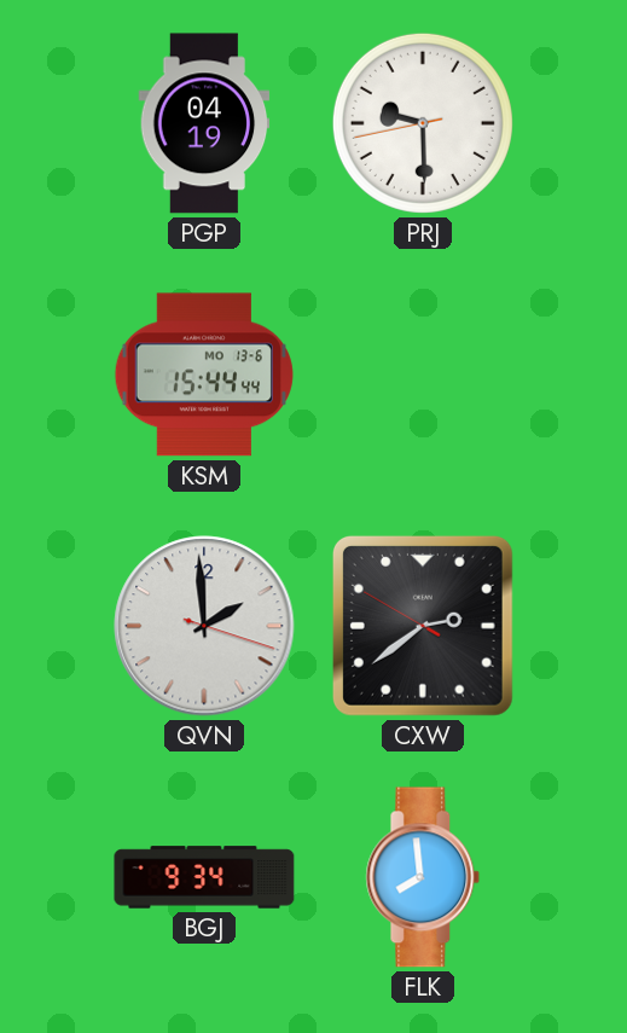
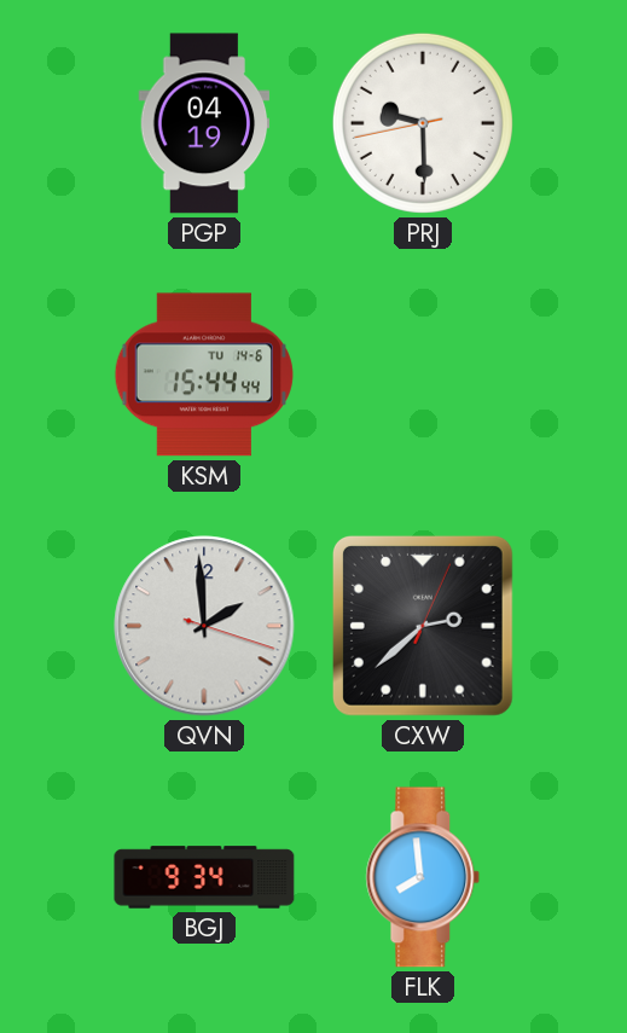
KSM date: MO 13-6 -> TU 14-6 (204, 375)
CXW: 2:38:50 -> 2:38:04 (423, 626)
